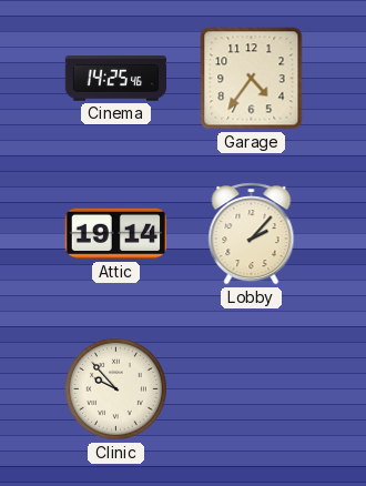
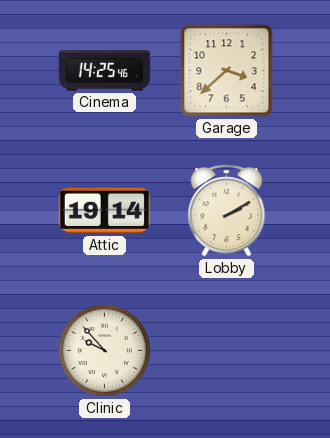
Garage: 4:36 -> 3:38 (227, 71)
Lobby: 2:07 -> 2:10 (227, 211)
